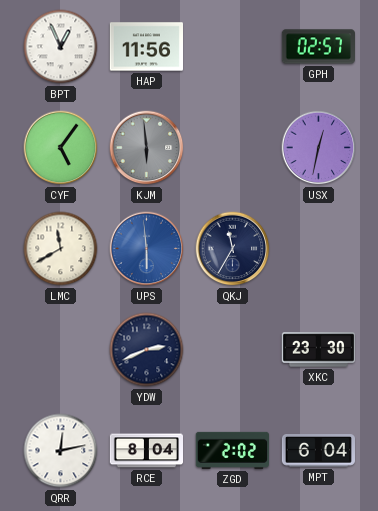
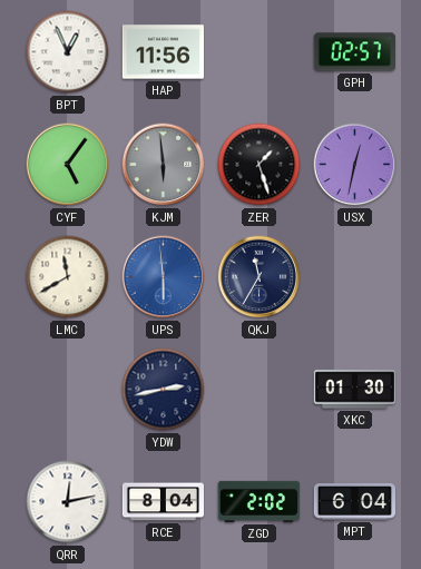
ZER: none -> 1:27 (260, 165)
YDW: 2:41 -> 2:43 (164, 390)
XKC: 23:30 -> 01:30 (354, 390)
